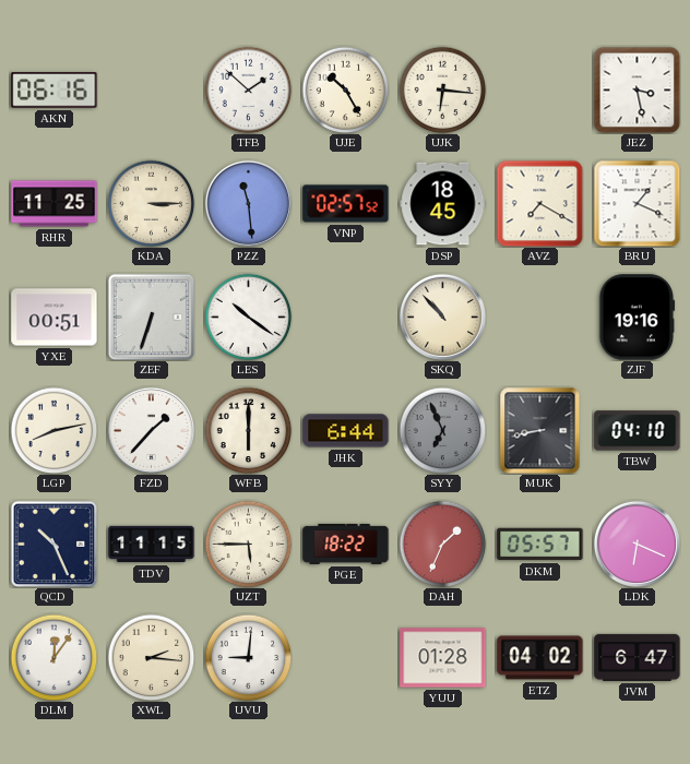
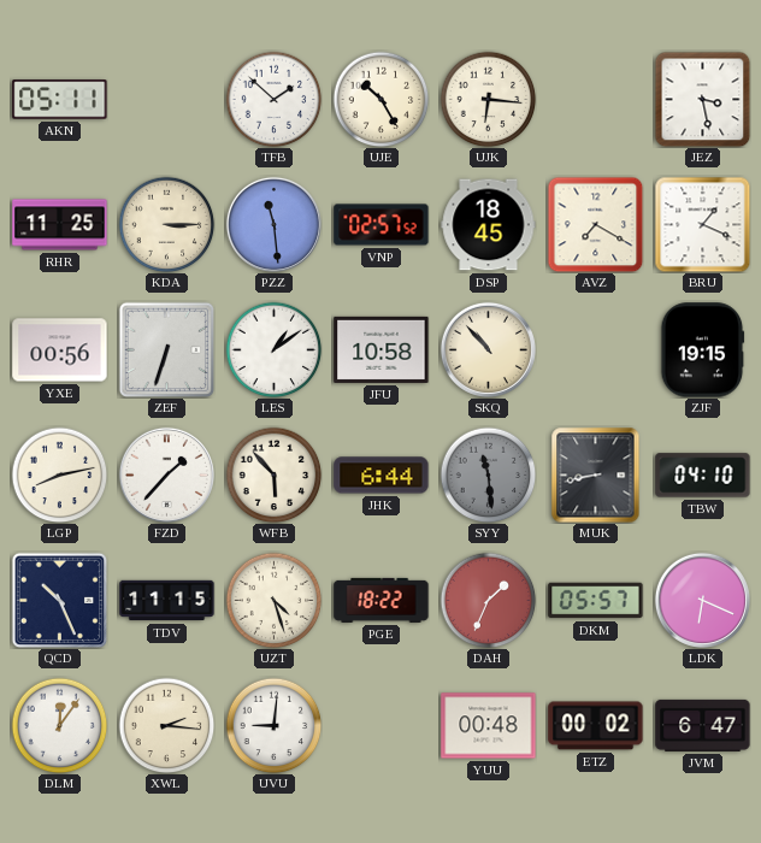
AKN: 06:16 -> 05:11 (60, 100)
YXE: 00:51 -> 00:56 (60, 350)
LES: 10:21 -> 1:09 (273, 349)
JFU: none -> 10:58 (382, 349)
ZJF: 19:16 -> 19:15 (703, 350)
WFB: 6:00 -> 5:53 (273, 474)
SYY: 6:56 -> 11:29 (488, 474)
UZT: 5:45 -> 4:27 (273, 600)
YUU: 01:28 -> 00:48 (489, 726)
ETZ: 04:02 -> 00:02 (596, 726)
